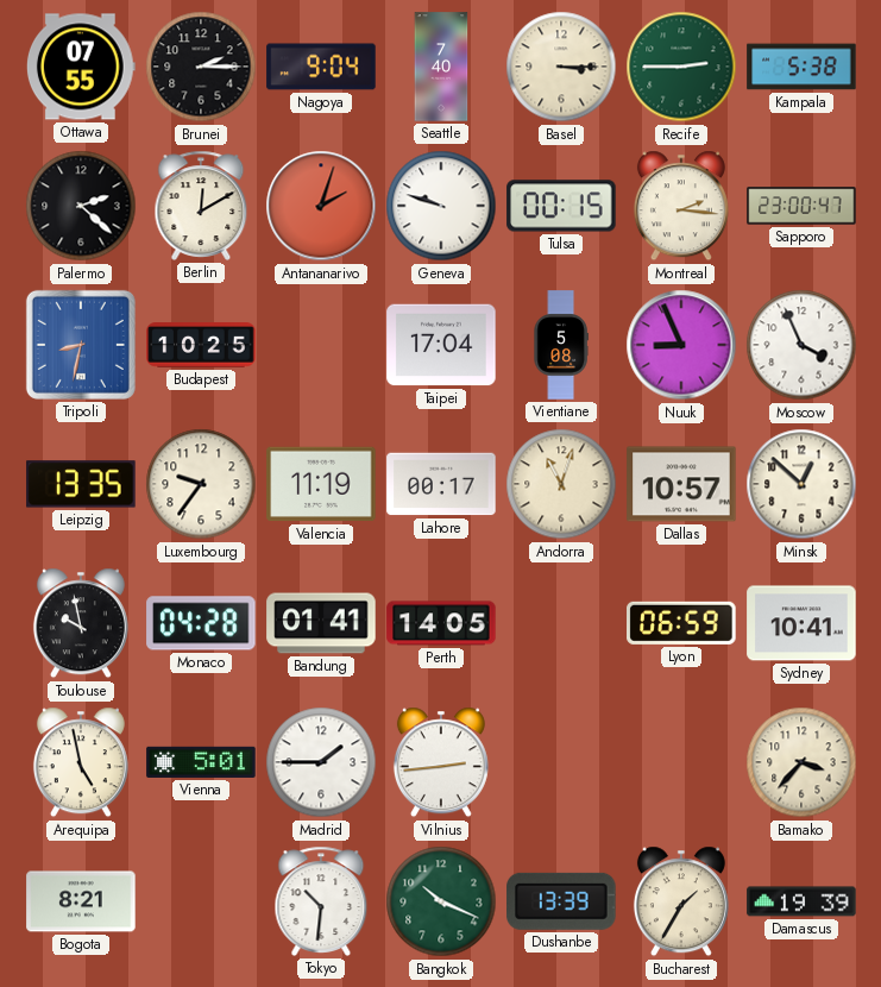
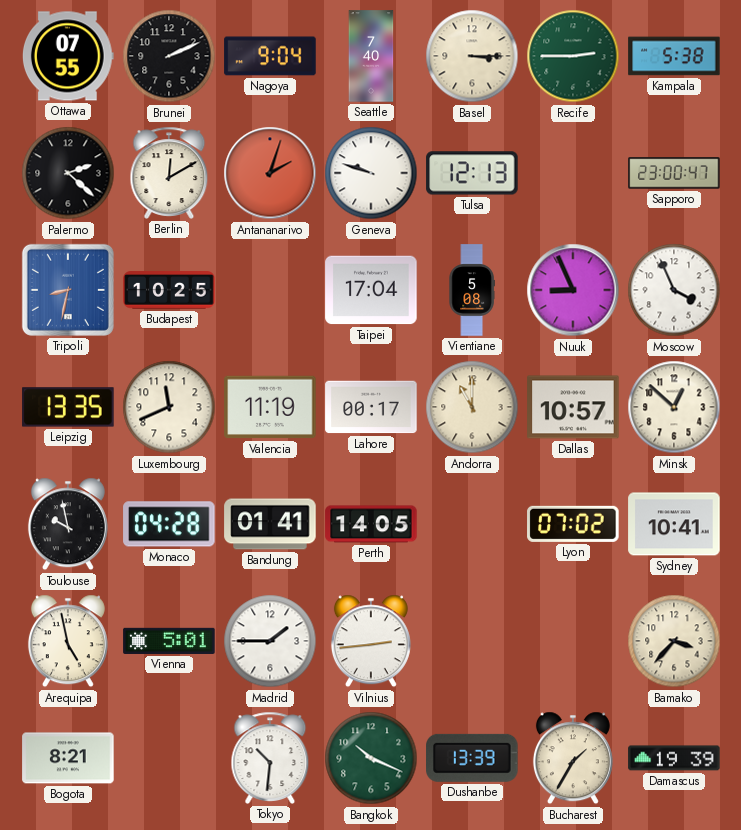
Brunei: 2:15 -> 2:11 (169, 56)
Tulsa: 00:15 -> 12:13 (472, 173)
Montreal: 2:16 -> none (681, 206)
Luxembourg: 9:36 -> 11:41 (169, 407)
Andorra: 11:03 -> 11:00 (472, 407)
Lyon: 06:59 -> 07:02 (573, 524)
